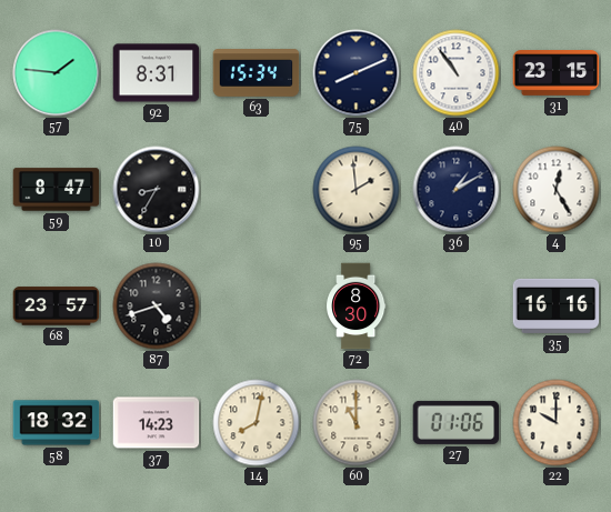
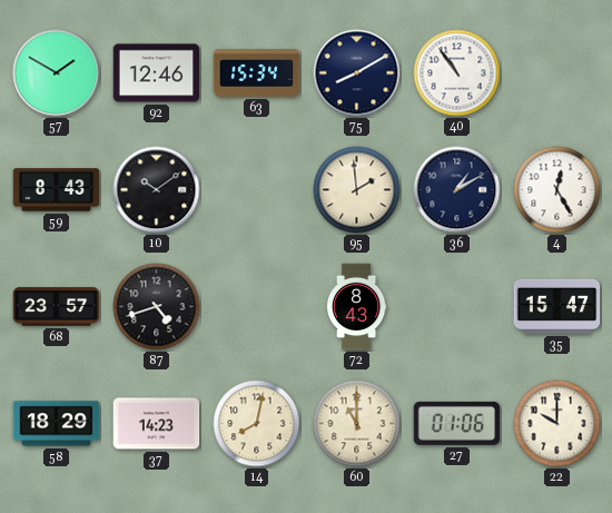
57: 1:46 -> 1:50 (57, 73)
92: 8:31 -> 12:46 (157, 73)
75: 8:11 -> 8:10 (357, 73)
31: 23:15 -> none (557, 73)
59: 8:47 -> 8:43 (57, 190)
10: 8:35 -> 10:09 (157, 190)
72: 8:30 -> 8:43 (357, 307)
35: 16:16 -> 15:47 (557, 306)
58: 18:32 -> 18:29 (57, 424)
